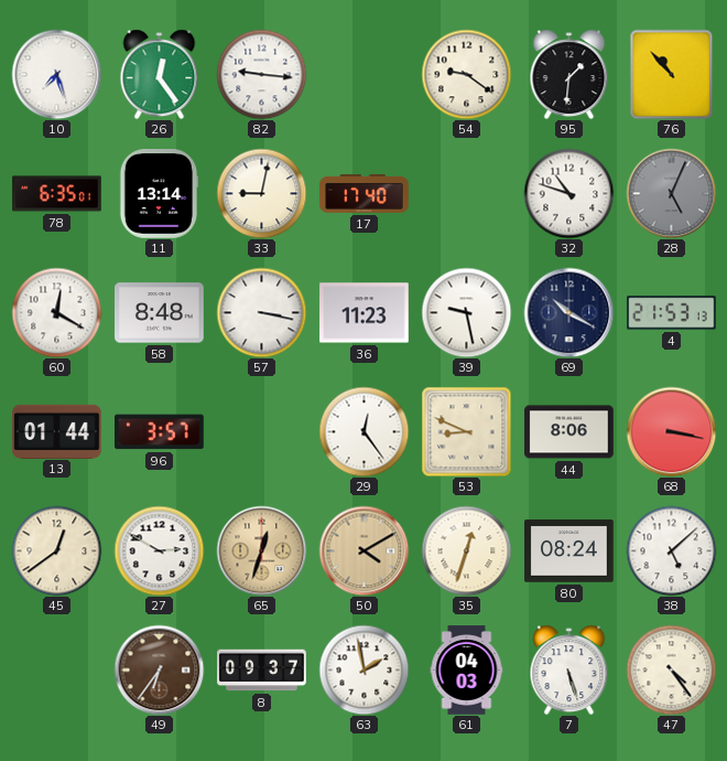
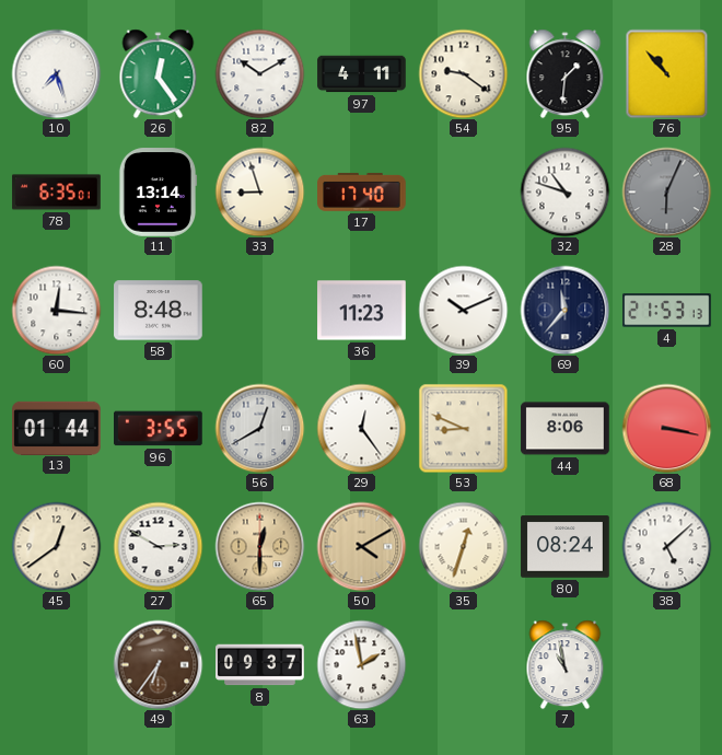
82: 9:16 -> 10:10 (259, 73)
97: none -> 4:11 (362, 74)
33: 9:02 -> 8:57 (259, 191)
28: 5:04 -> 6:04 (666, 191)
60: 12:20 -> 12:16 (56, 310)
57: 3:17 -> none (261, 312)
39: 9:28 -> 10:11 (463, 310)
69: 10:20 -> 11:37 (564, 310)
96: 3:57 -> 3:55 (159, 429)
56: none -> 12:40 (259, 428)
65: 12:33 -> 12:30 (259, 546)
61: 04:03 -> none (467, 671)
7: 5:27 -> 10:58 (566, 664)
47: 4:24 -> none (671, 669)
